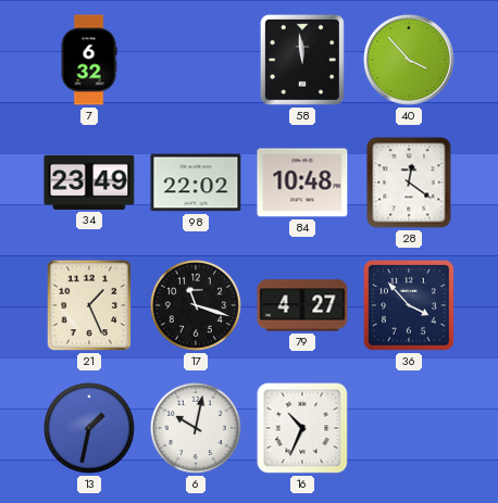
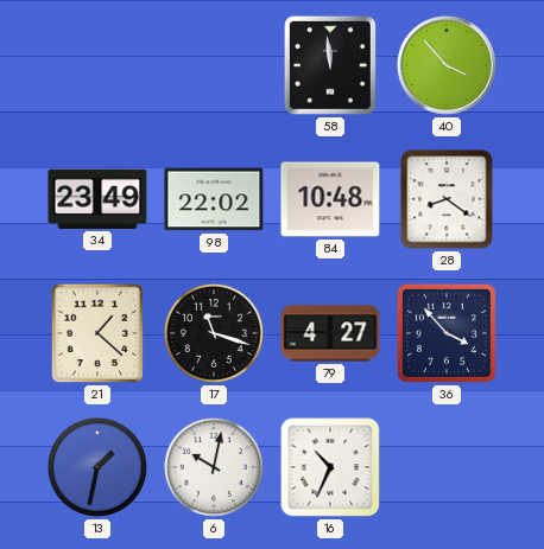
7: 6:32 -> none (89, 60)
28: 12:21 -> 8:21 (447, 199)
21: 1:26 -> 1:22 (97, 333)
